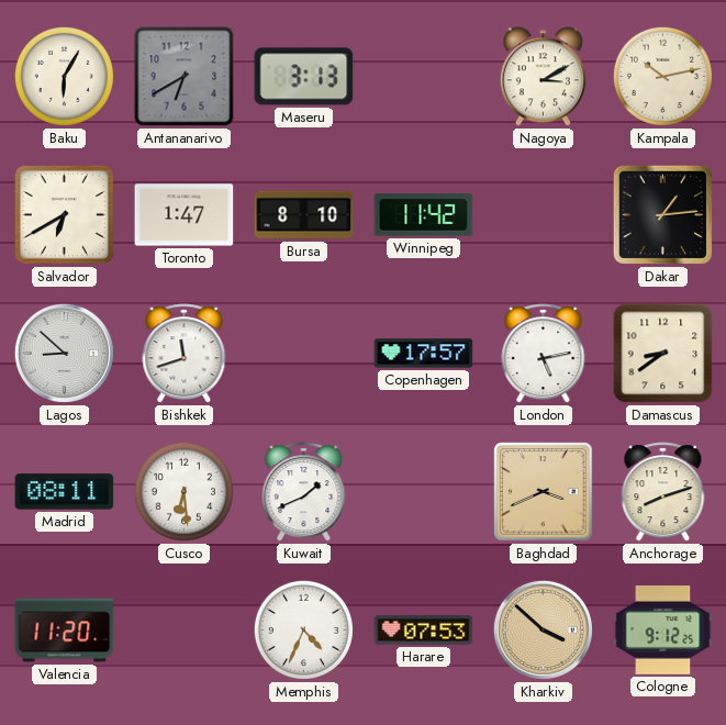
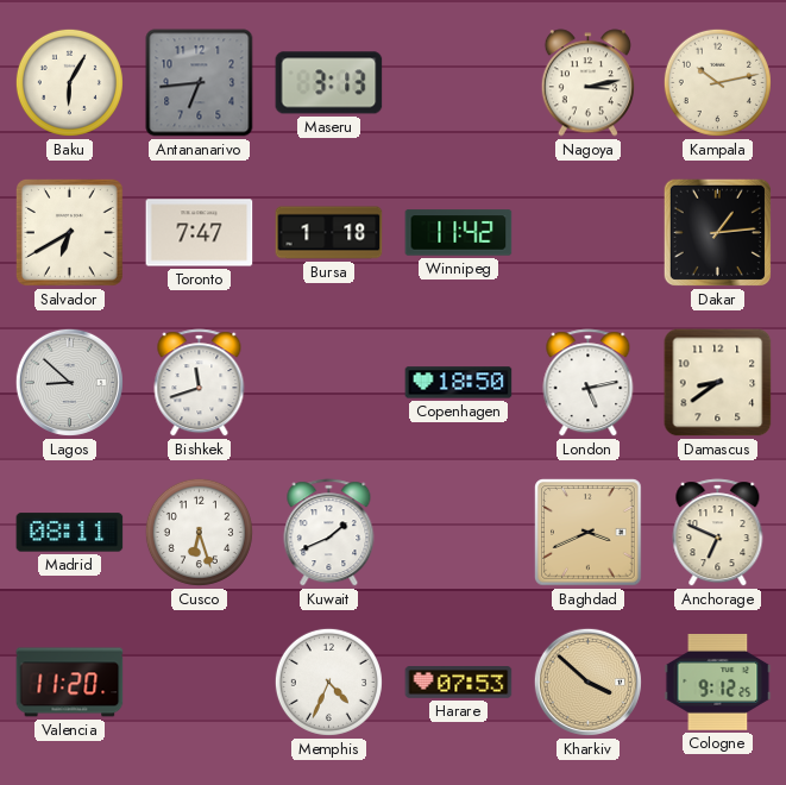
Antananarivo: 6:40 -> 6:44 (200, 83)
Nagoya: 3:10 -> 3:13 (587, 83)
Toronto: 1:47 -> 7:47 (200, 233)
Bursa: 8:10 -> 1:18 (329, 233)
Copenhagen: 17:57 -> 18:50 (459, 383)
Cusco: 6:29 -> 6:27 (199, 532)
Anchorage: 8:12 -> 6:49 (718, 533)
